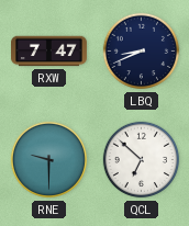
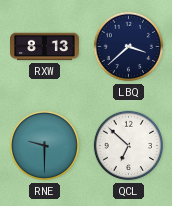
RXW: 7:47 -> 8:13 (45, 47)
LBQ: 8:41 -> 3:38 (129, 47)
